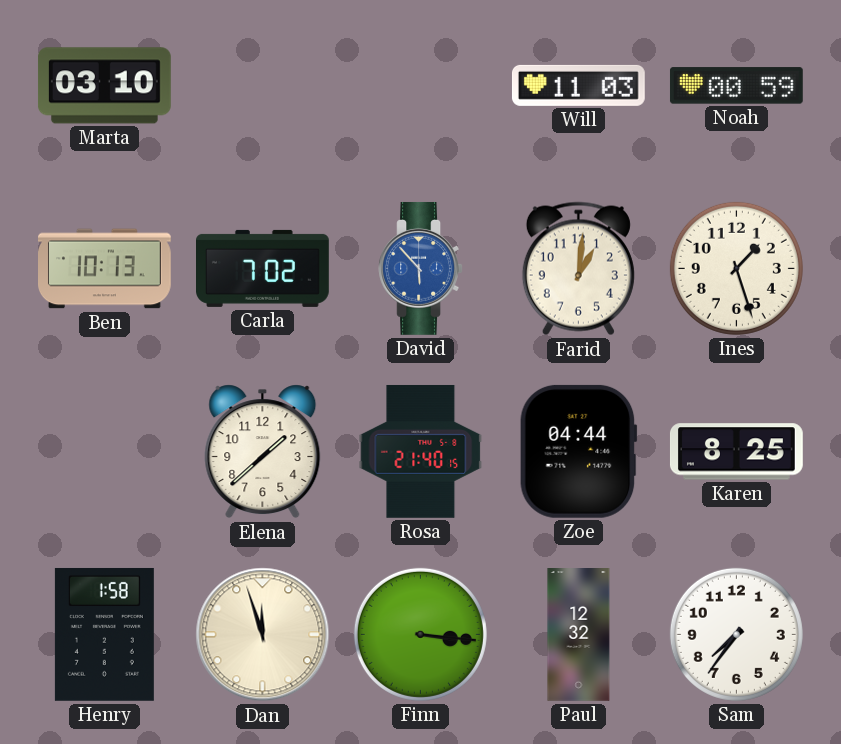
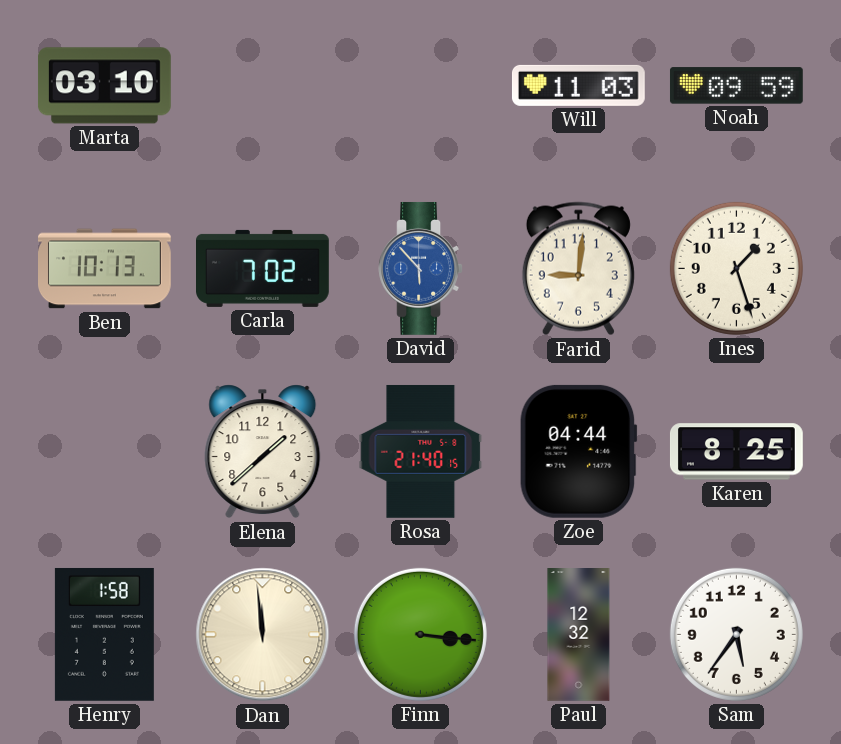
Noah: 00:59 -> 09:59 (736, 86)
Farid: 1:01 -> 9:01 (578, 269)
Dan: 11:57 -> 11:59 (263, 635)
Sam: 7:36 -> 5:36 (736, 634)
